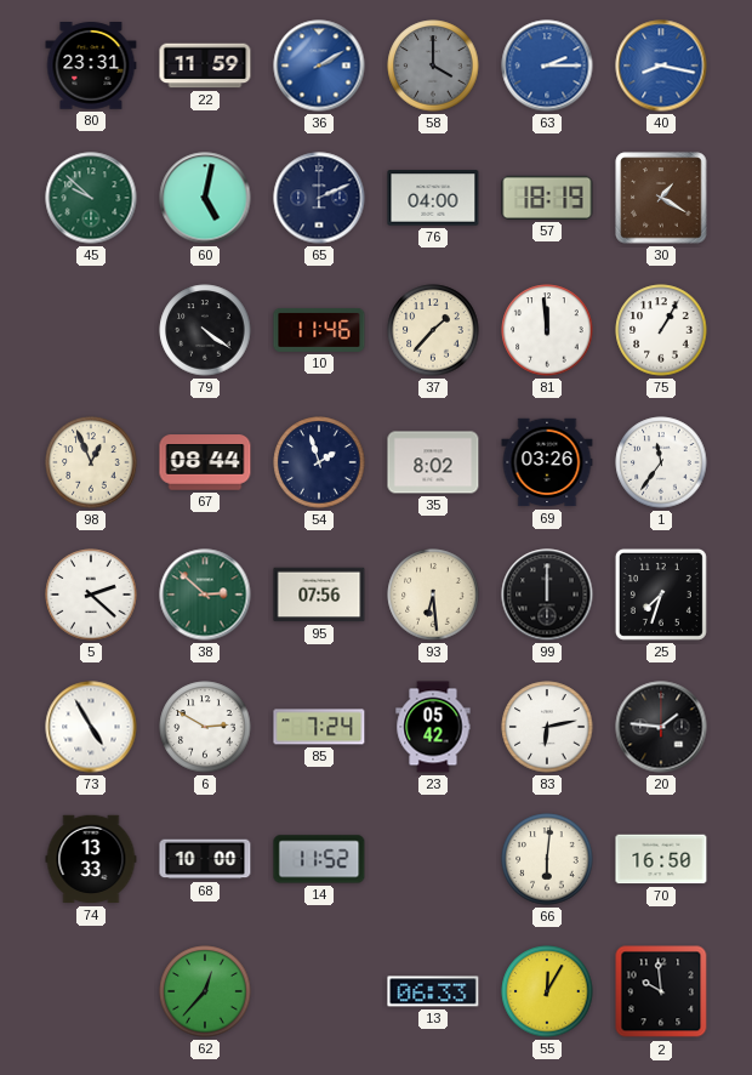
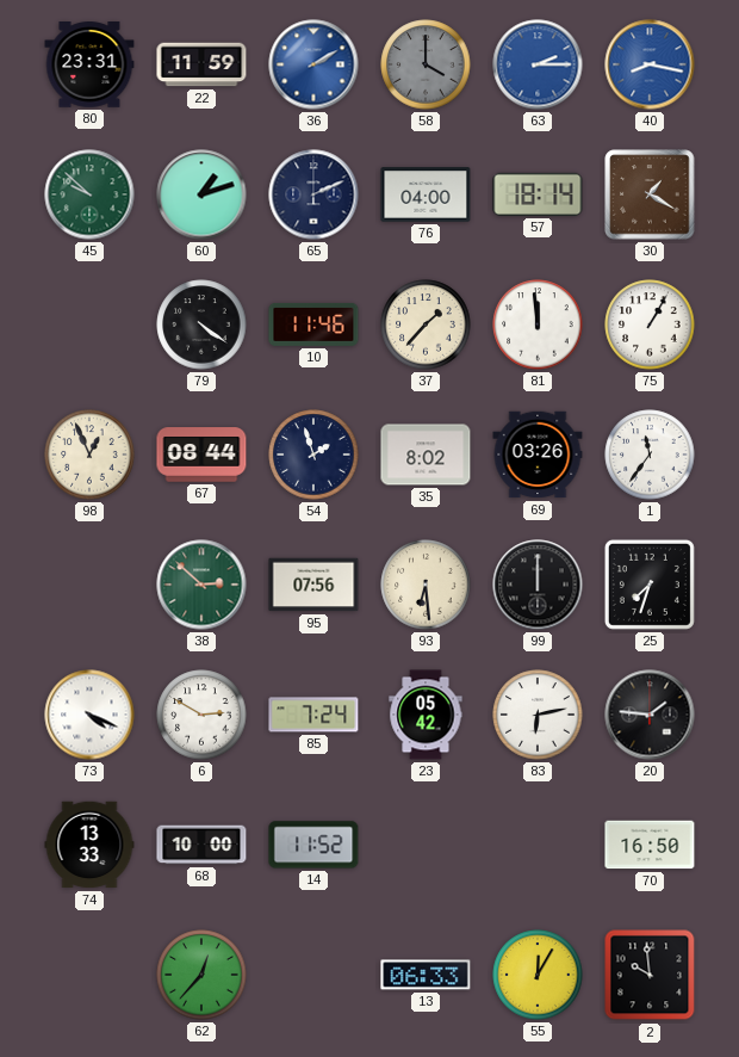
60: 5:02 -> 1:12 (201, 194)
57: 18:19 -> 18:14 (538, 194)
5: 2:22 -> none (91, 595)
73: 4:55 -> 4:19 (89, 715)
66: 6:01 -> none (547, 859)
